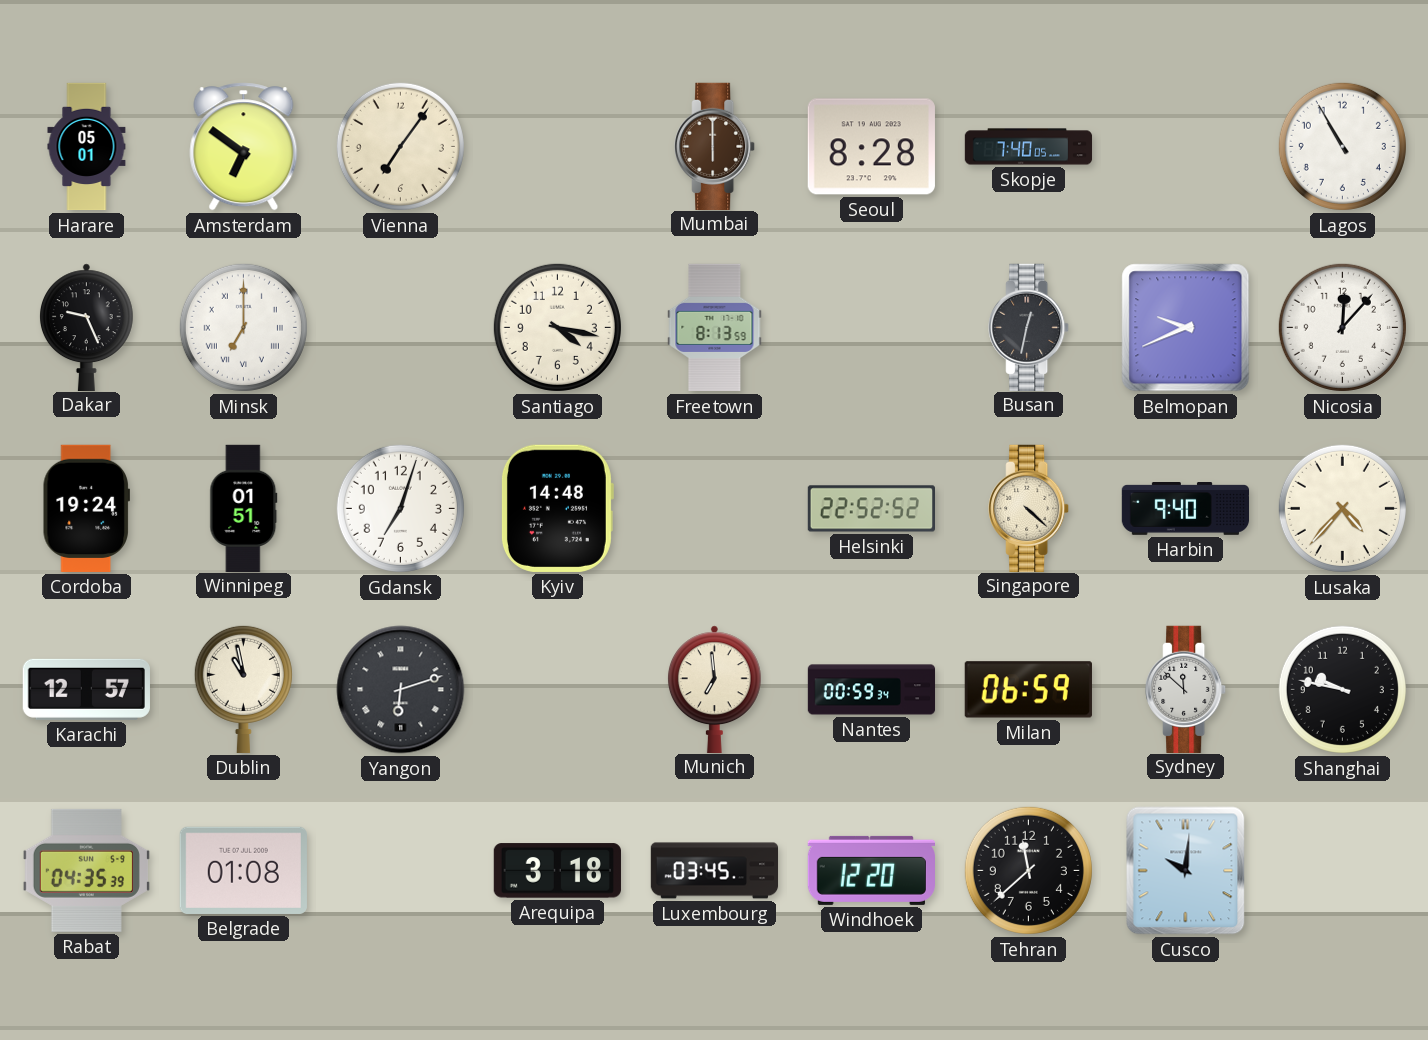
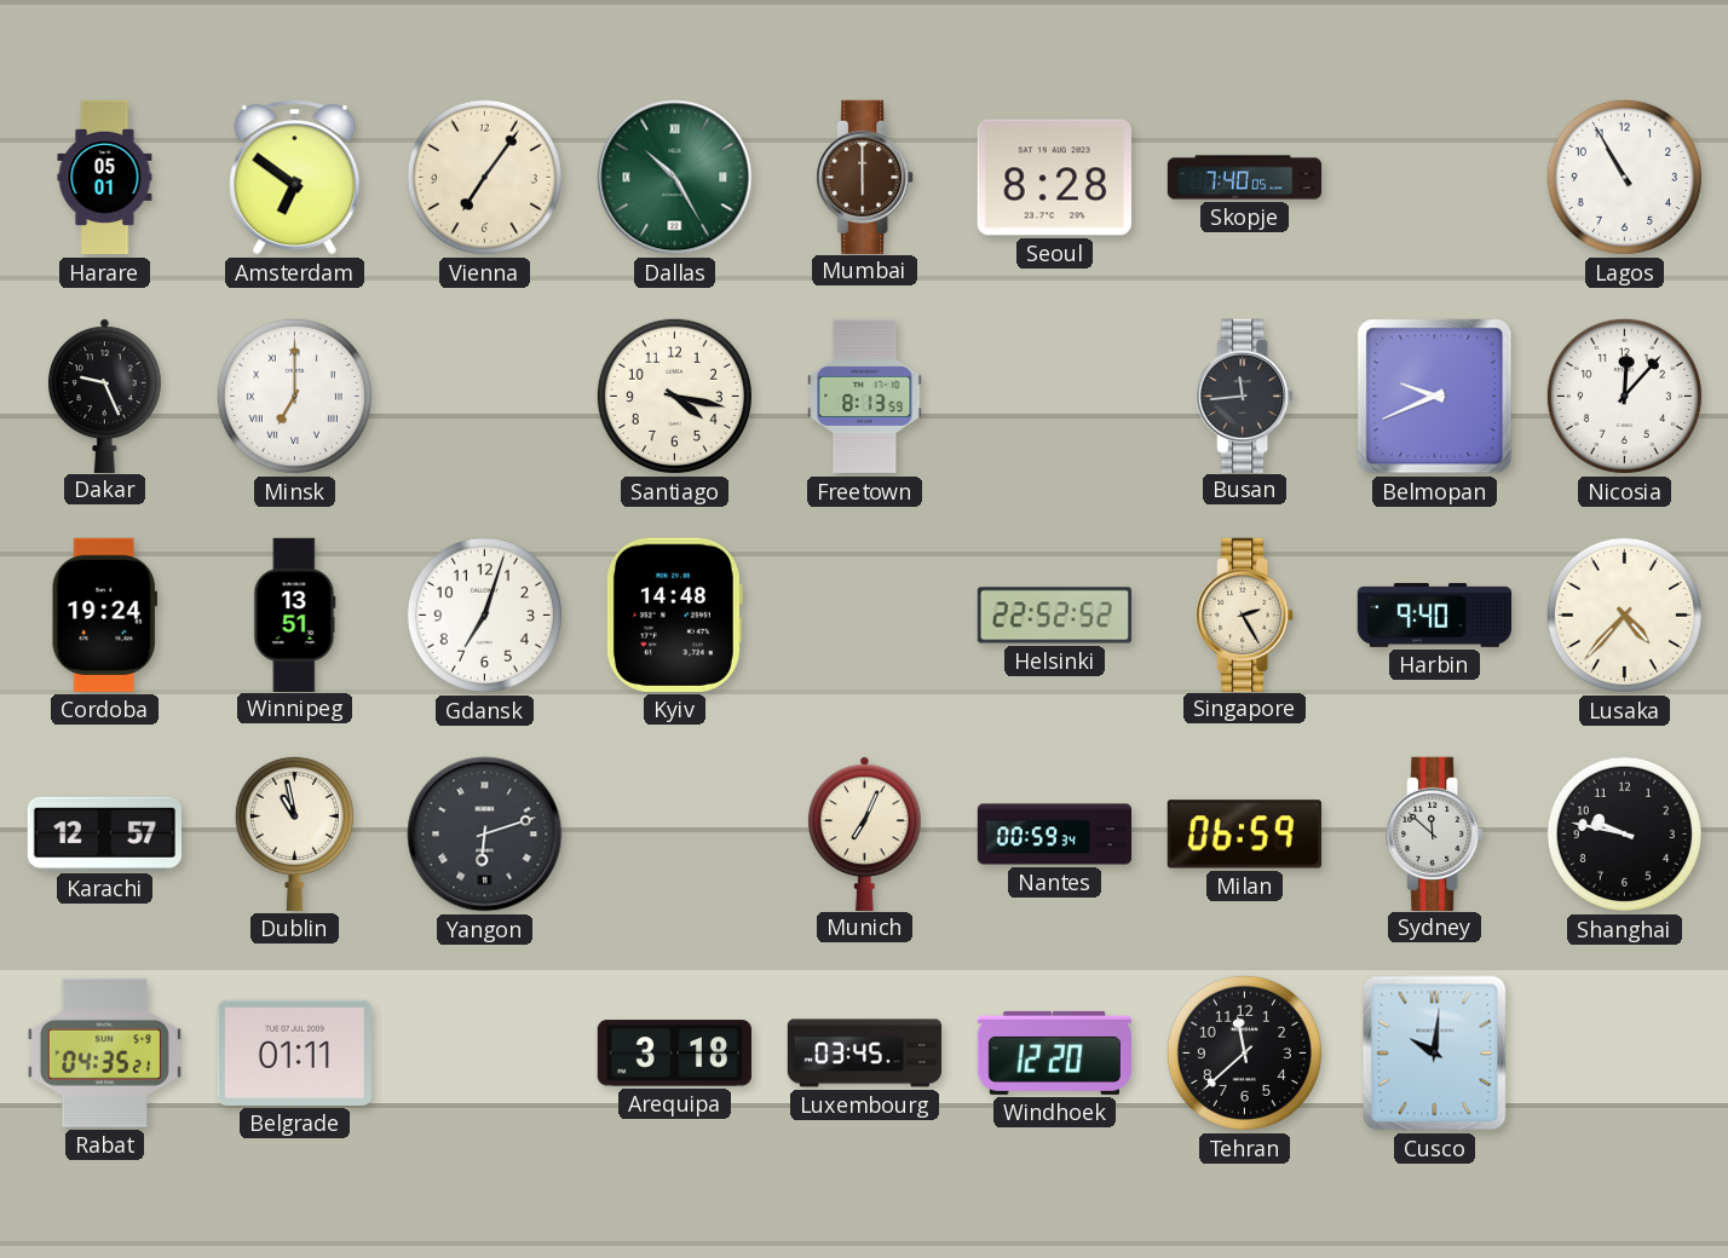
Dallas: none -> 10:25 (675, 178)
Busan: 12:32 -> 11:44 (1245, 396)
Winnipeg: 01:51 -> 13:51 (295, 614)
Singapore: 4:22 -> 2:25 (1245, 614)
Munich: 6:59 -> 7:04 (864, 833)
Rabat: 04:35:39 -> 04:35:21 (104, 1052)
Belgrade: 01:08 -> 01:11 (294, 1052)
